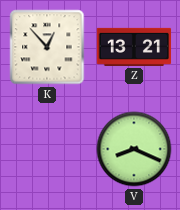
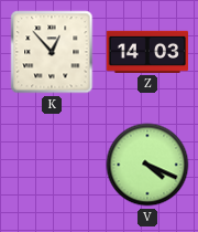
Z: 13:21 -> 14:03 (147, 52)
V: 8:19 -> 4:19 (147, 165)
